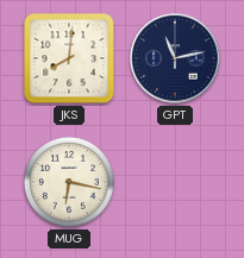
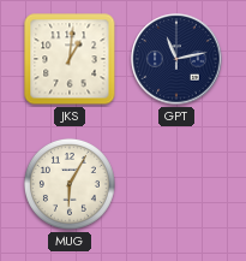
JKS: 8:01 -> 1:01 (70, 59)
MUG: 6:17 -> 6:05 (70, 184)
